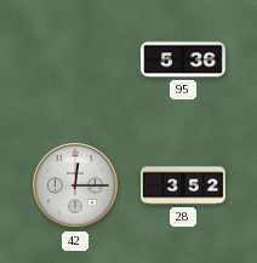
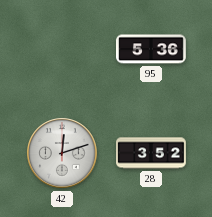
42: 12:15 -> 12:12 (62, 153)
